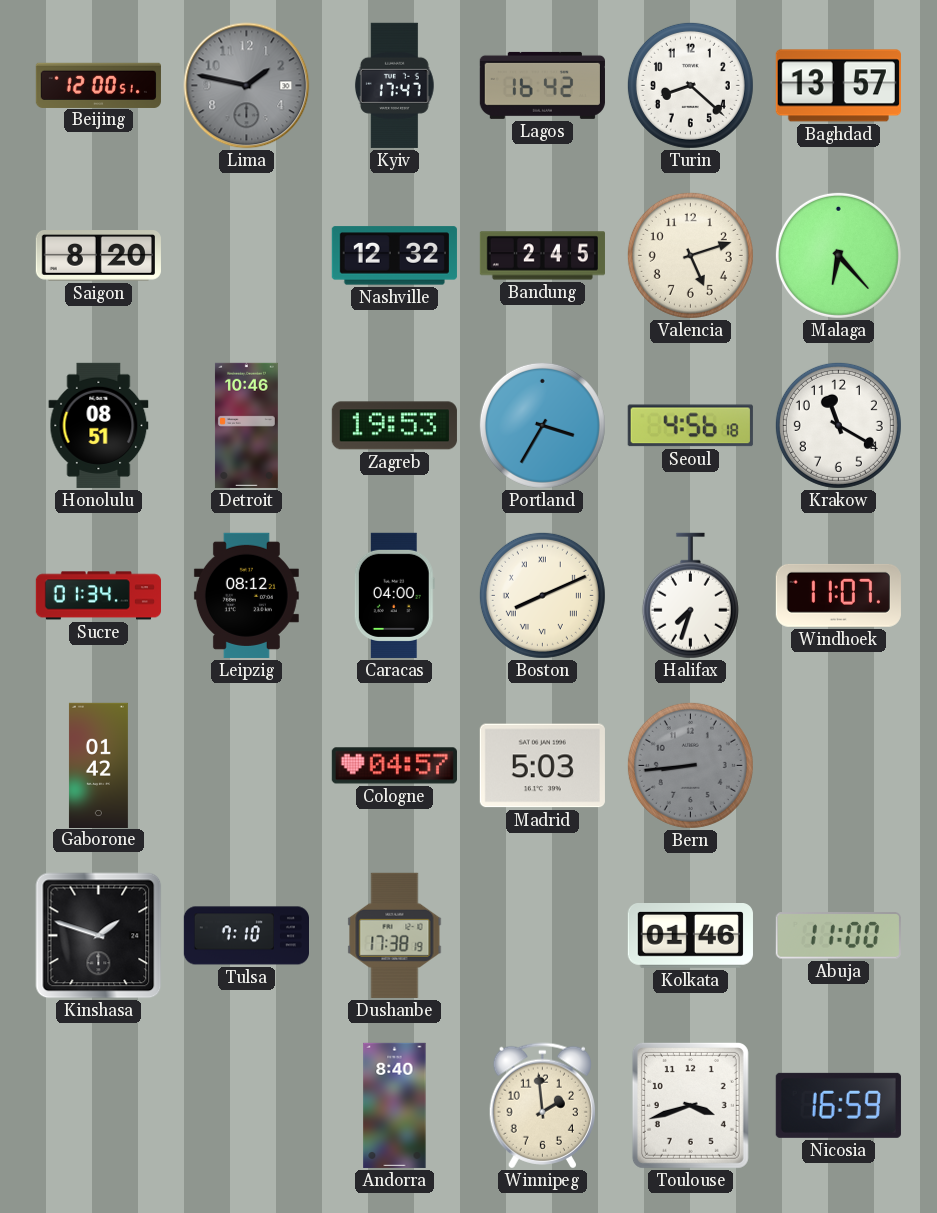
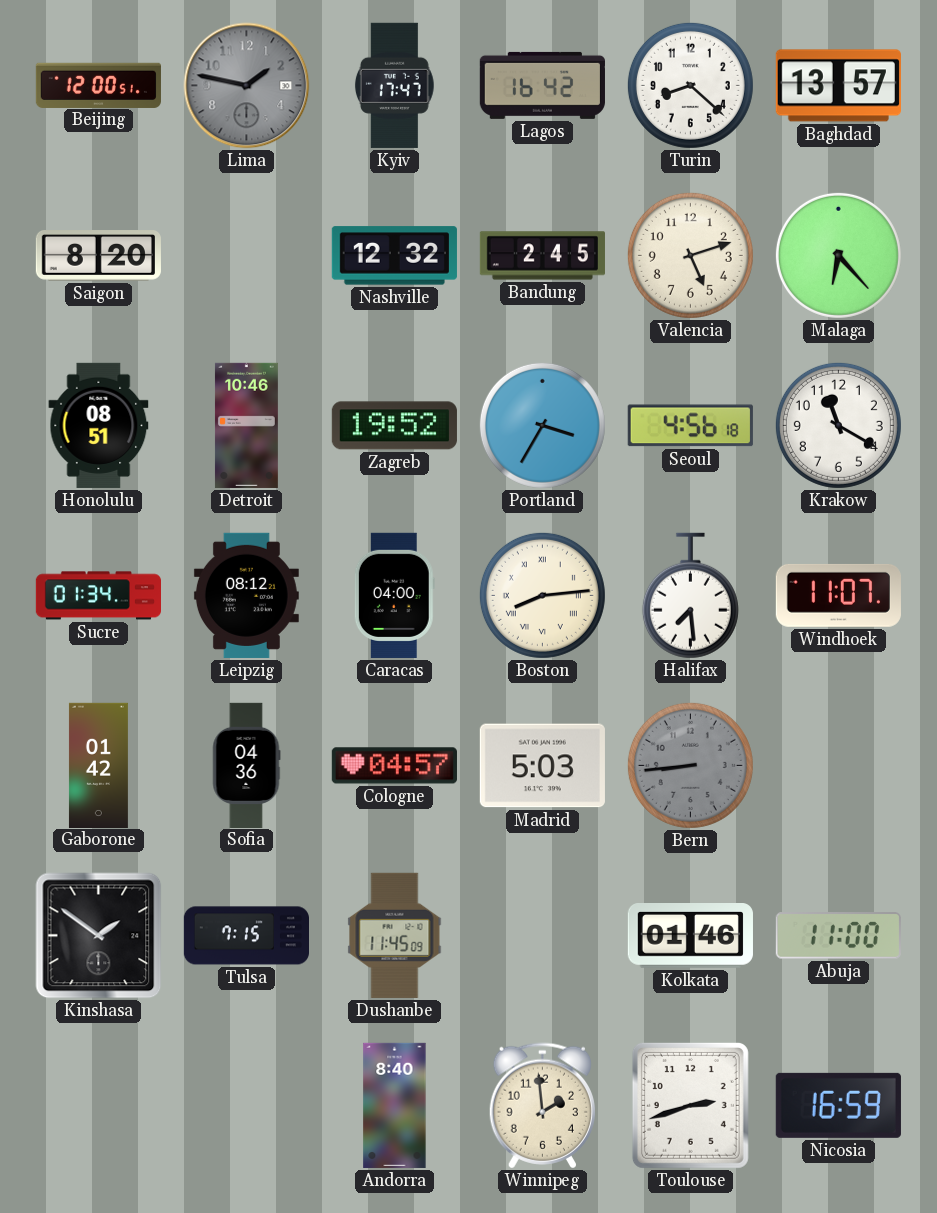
Zagreb: 19:53 -> 19:52 (394, 426)
Boston: 8:11 -> 8:14 (542, 595)
Halifax: 7:33 -> 7:29 (690, 596)
Sofia: none -> 04:36 (246, 765)
Kinshasa: 1:48 -> 1:51 (99, 936)
Tulsa: 7:10 -> 7:15 (246, 936)
Dushanbe: 17:38 -> 11:45 (395, 935)
Toulouse: 3:42 -> 2:42 (690, 1105)
